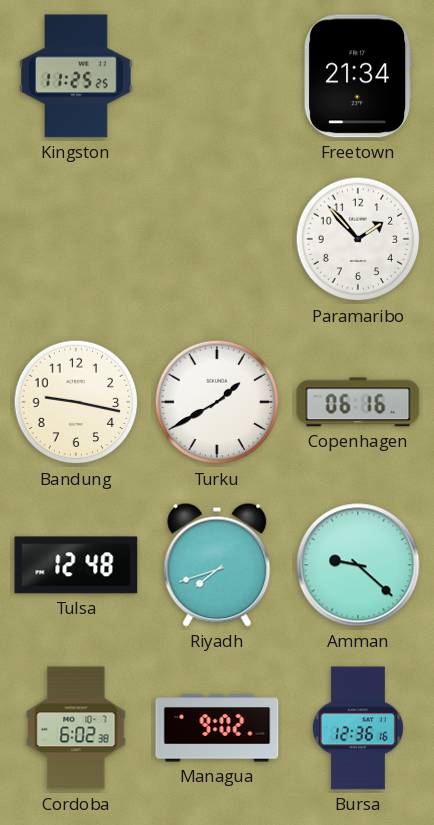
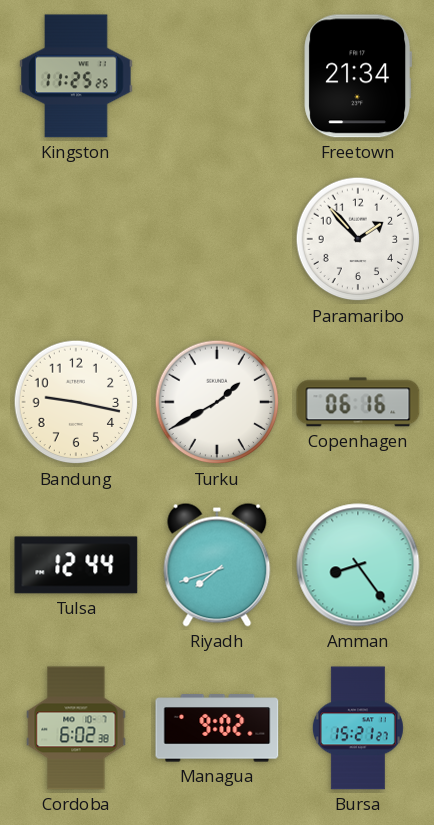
Tulsa: 12:48 -> 12:44 (76, 565)
Amman: 9:22 -> 8:24 (358, 565)
Bursa: 12:36 -> 15:21 (358, 728)
